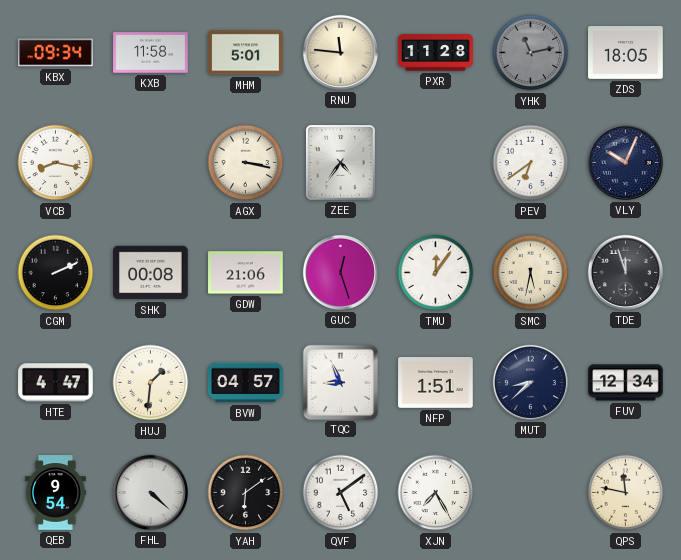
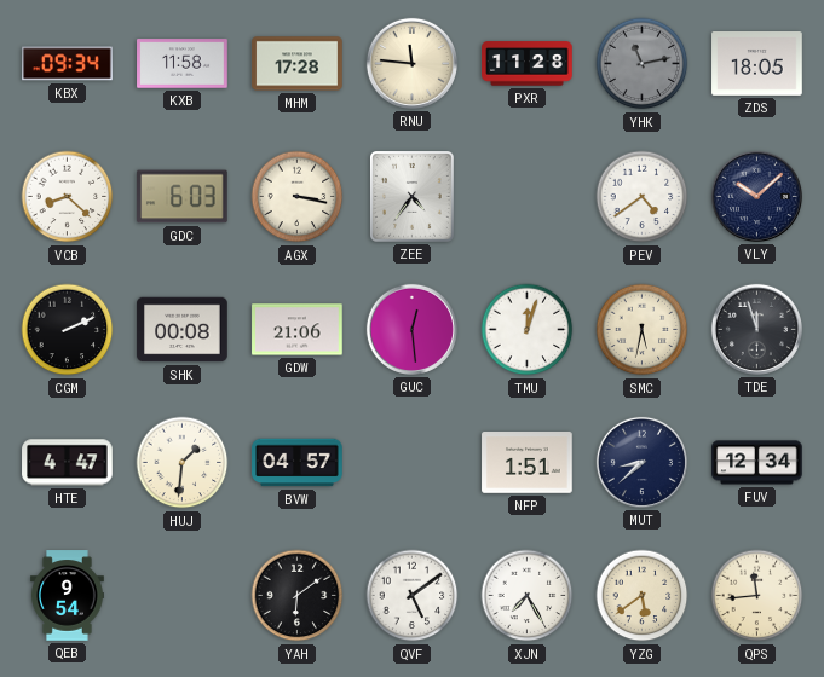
MHM: 5:01 -> 17:28 (298, 64)
VCB: 8:17 -> 8:22 (68, 197)
GDC: none -> 6:03 (183, 197)
PEV: 6:39 -> 4:39 (643, 197)
VLY: 10:04 -> 10:08 (756, 196)
GUC: 12:27 -> 12:29 (411, 329)
TMU: 12:06 -> 12:03 (528, 330)
TQC: 8:56 -> none (340, 382)
FHL: 4:22 -> none (150, 492)
YZG: none -> 5:39 (643, 596)
QPS: 11:47 -> 11:44 (757, 596)
